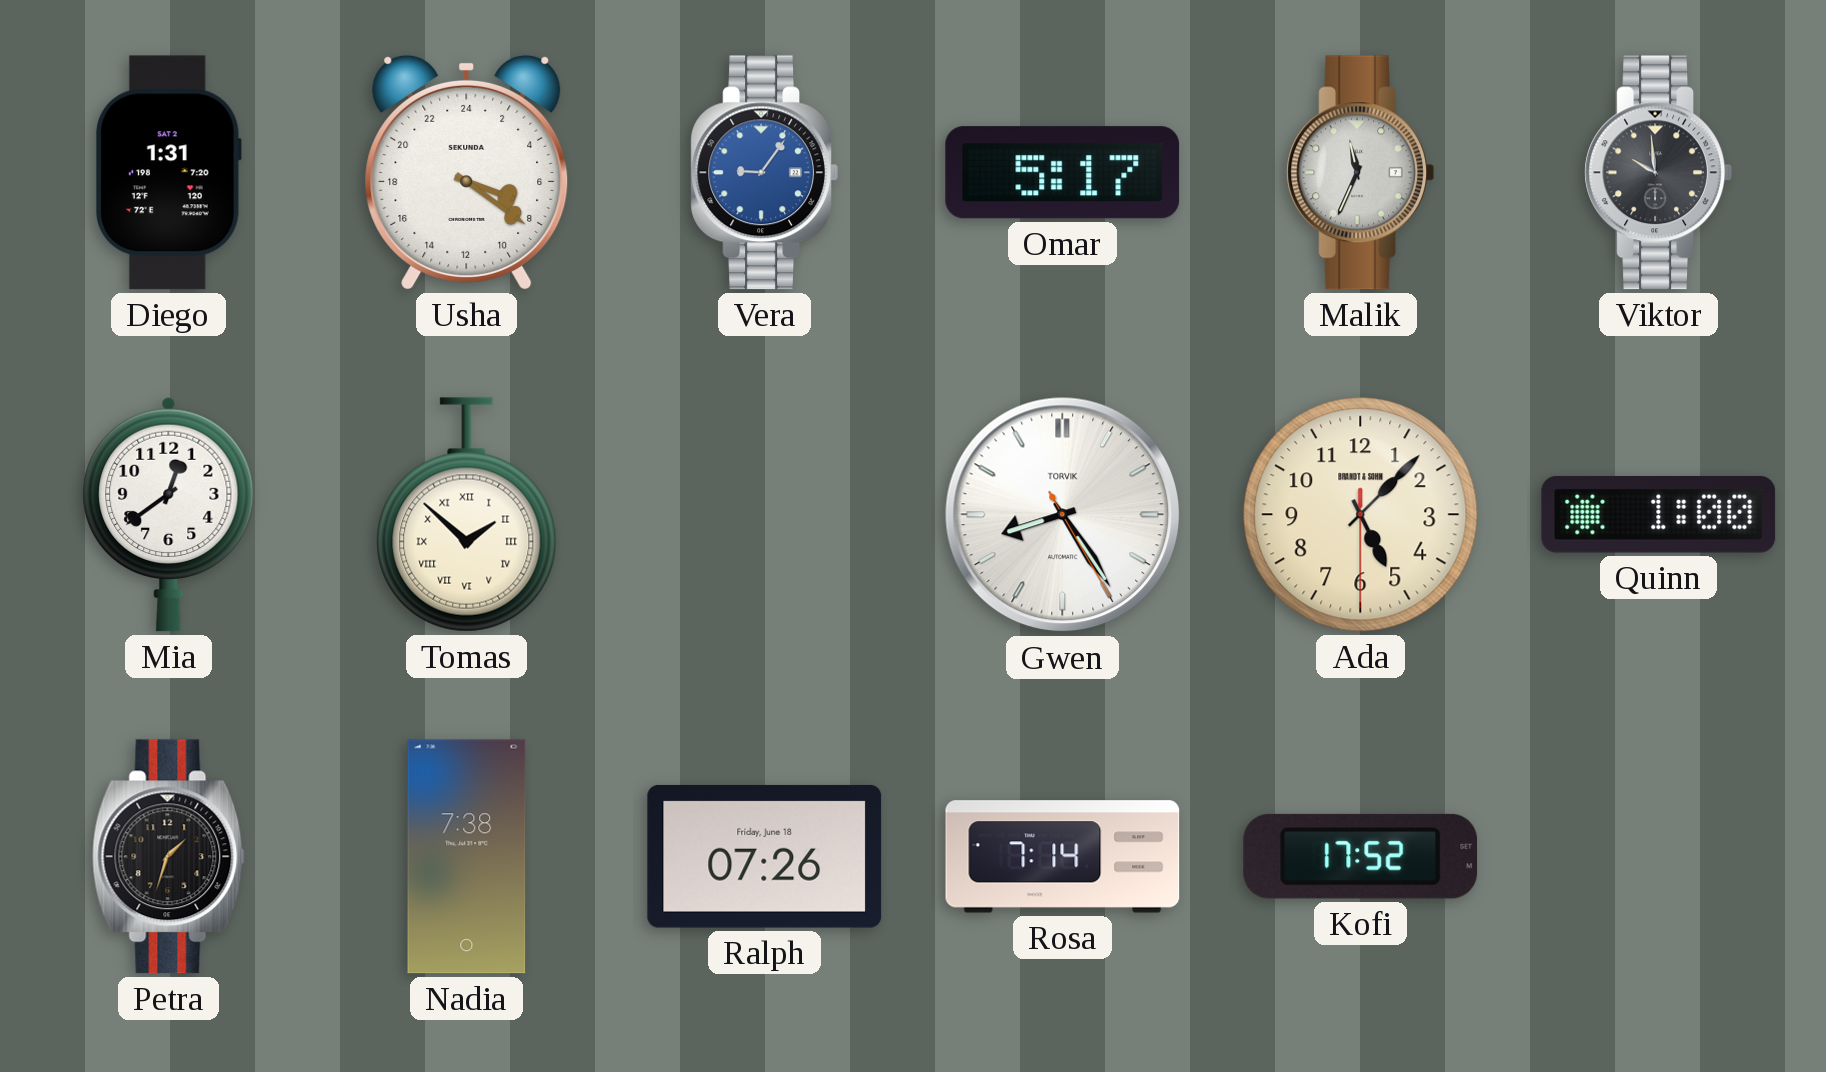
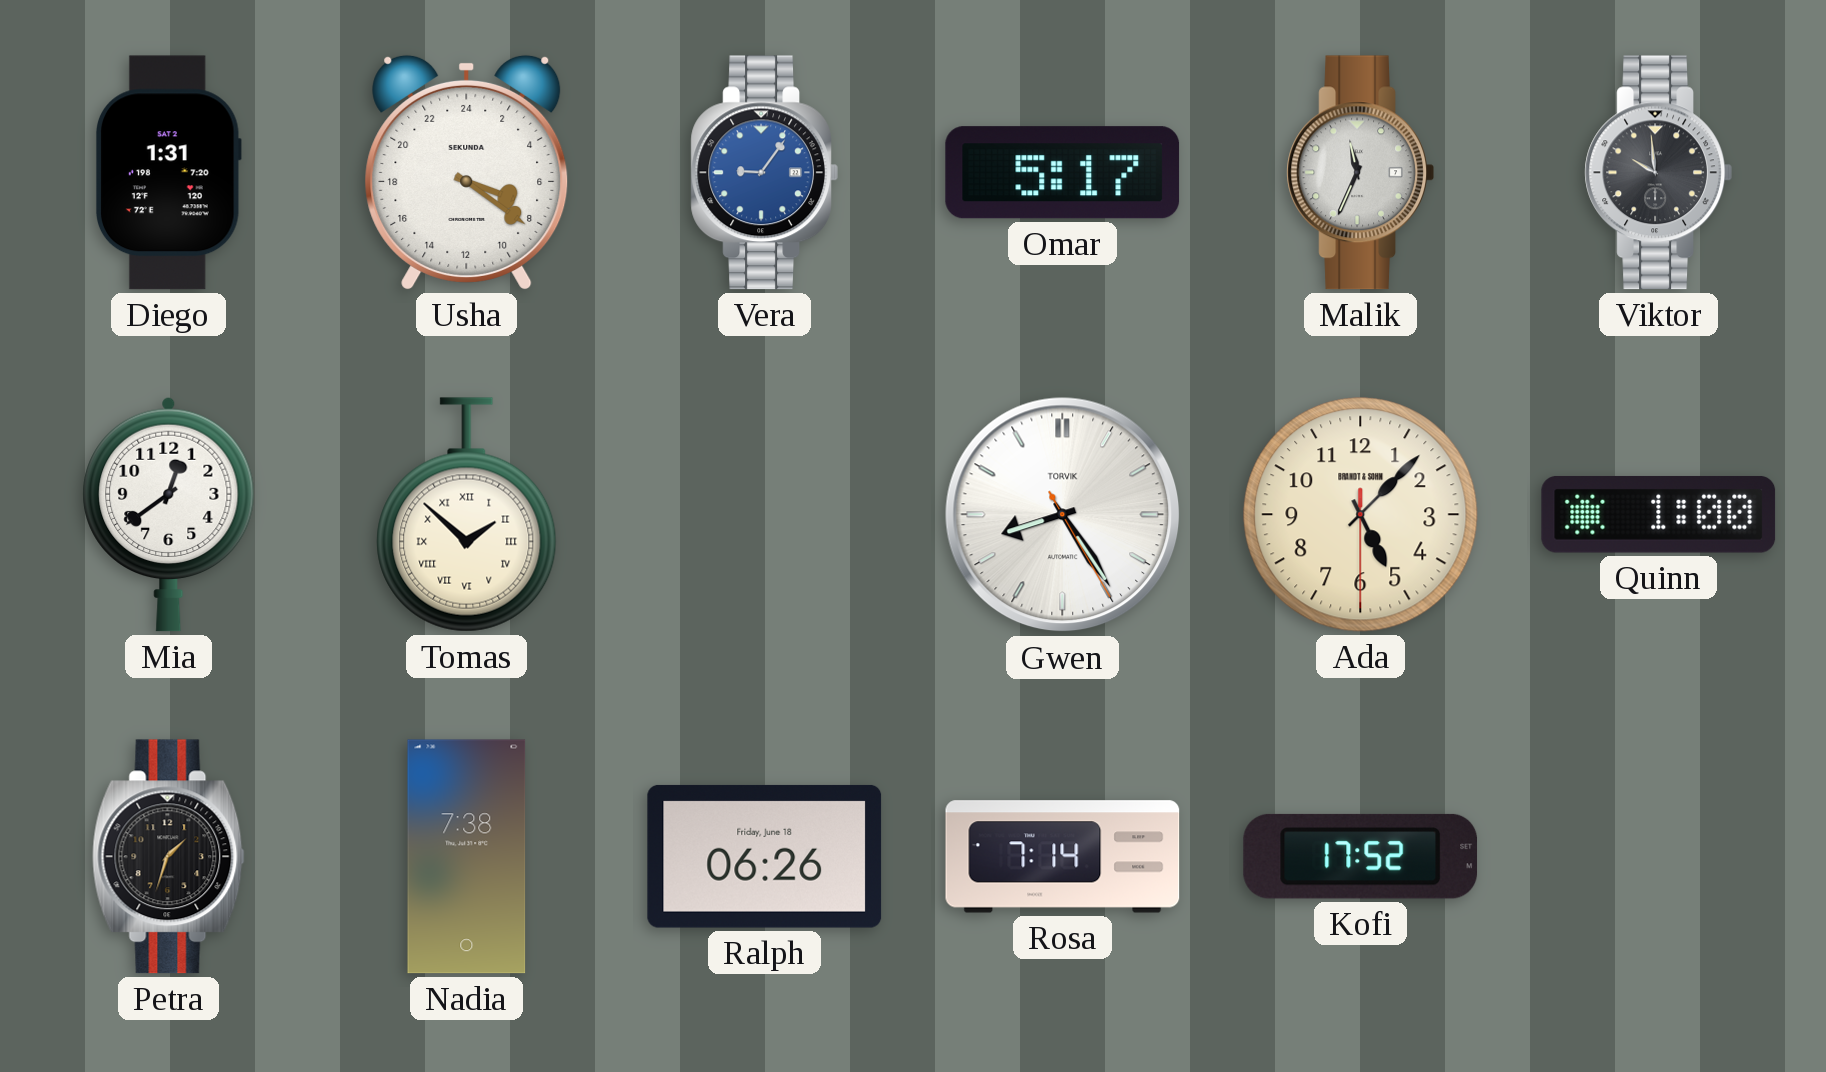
Ralph: 07:26 -> 06:26 (765, 856)
